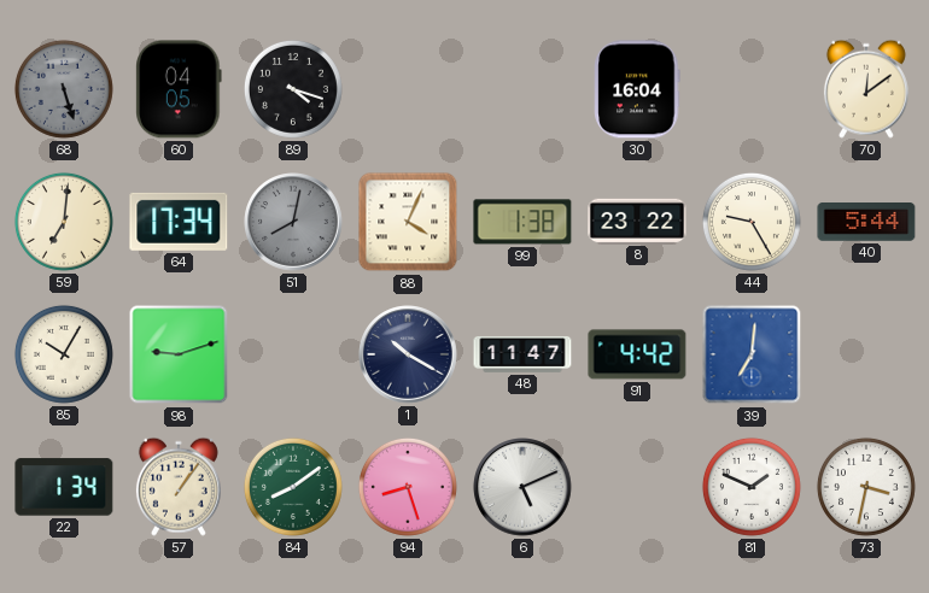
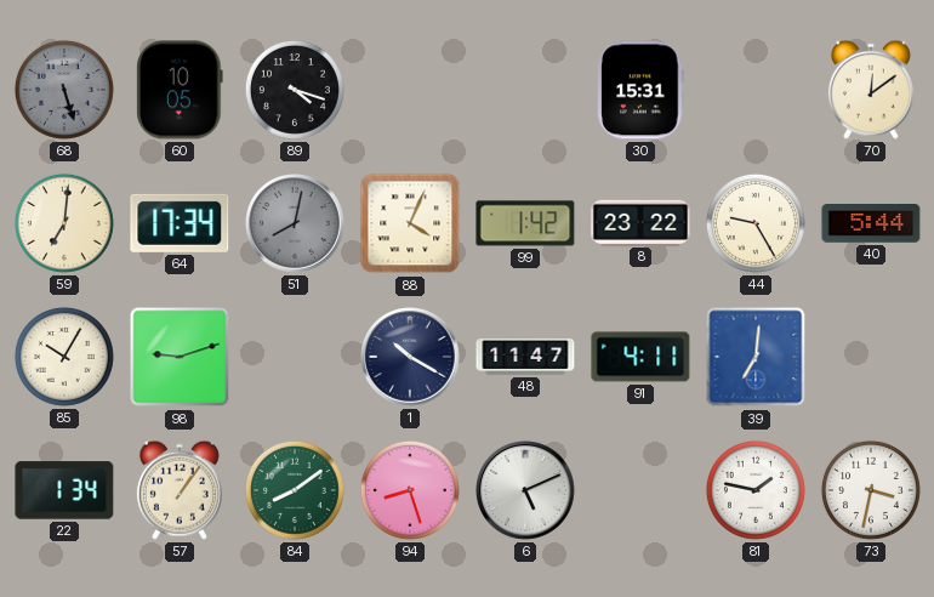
60: 04:05 -> 10:05 (180, 90)
30: 16:04 -> 15:31 (640, 90)
99: 1:38 -> 1:42 (525, 223)
91: 4:42 -> 4:11 (640, 357)
81: 1:49 -> 1:47 (756, 490)
